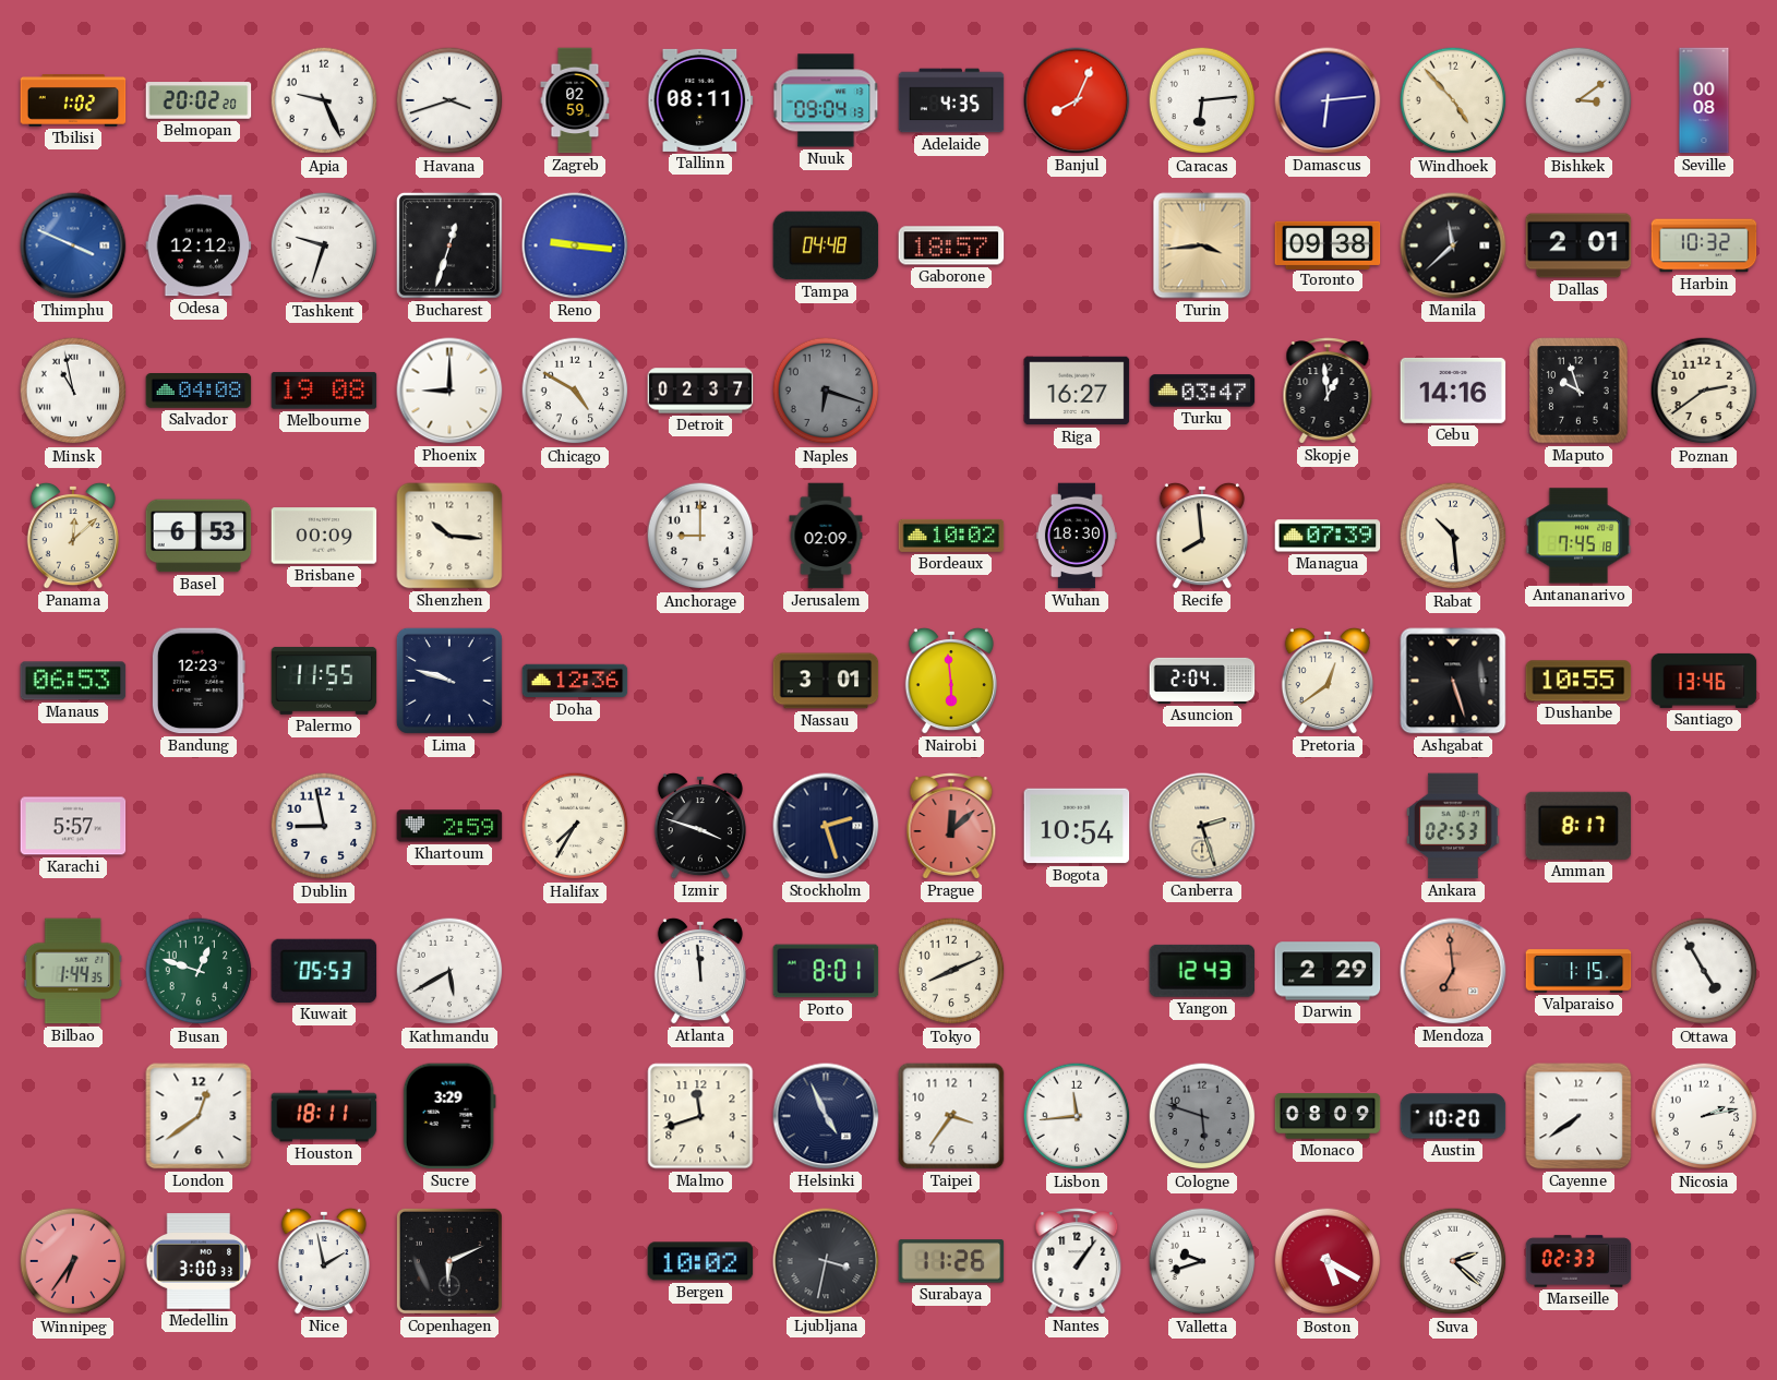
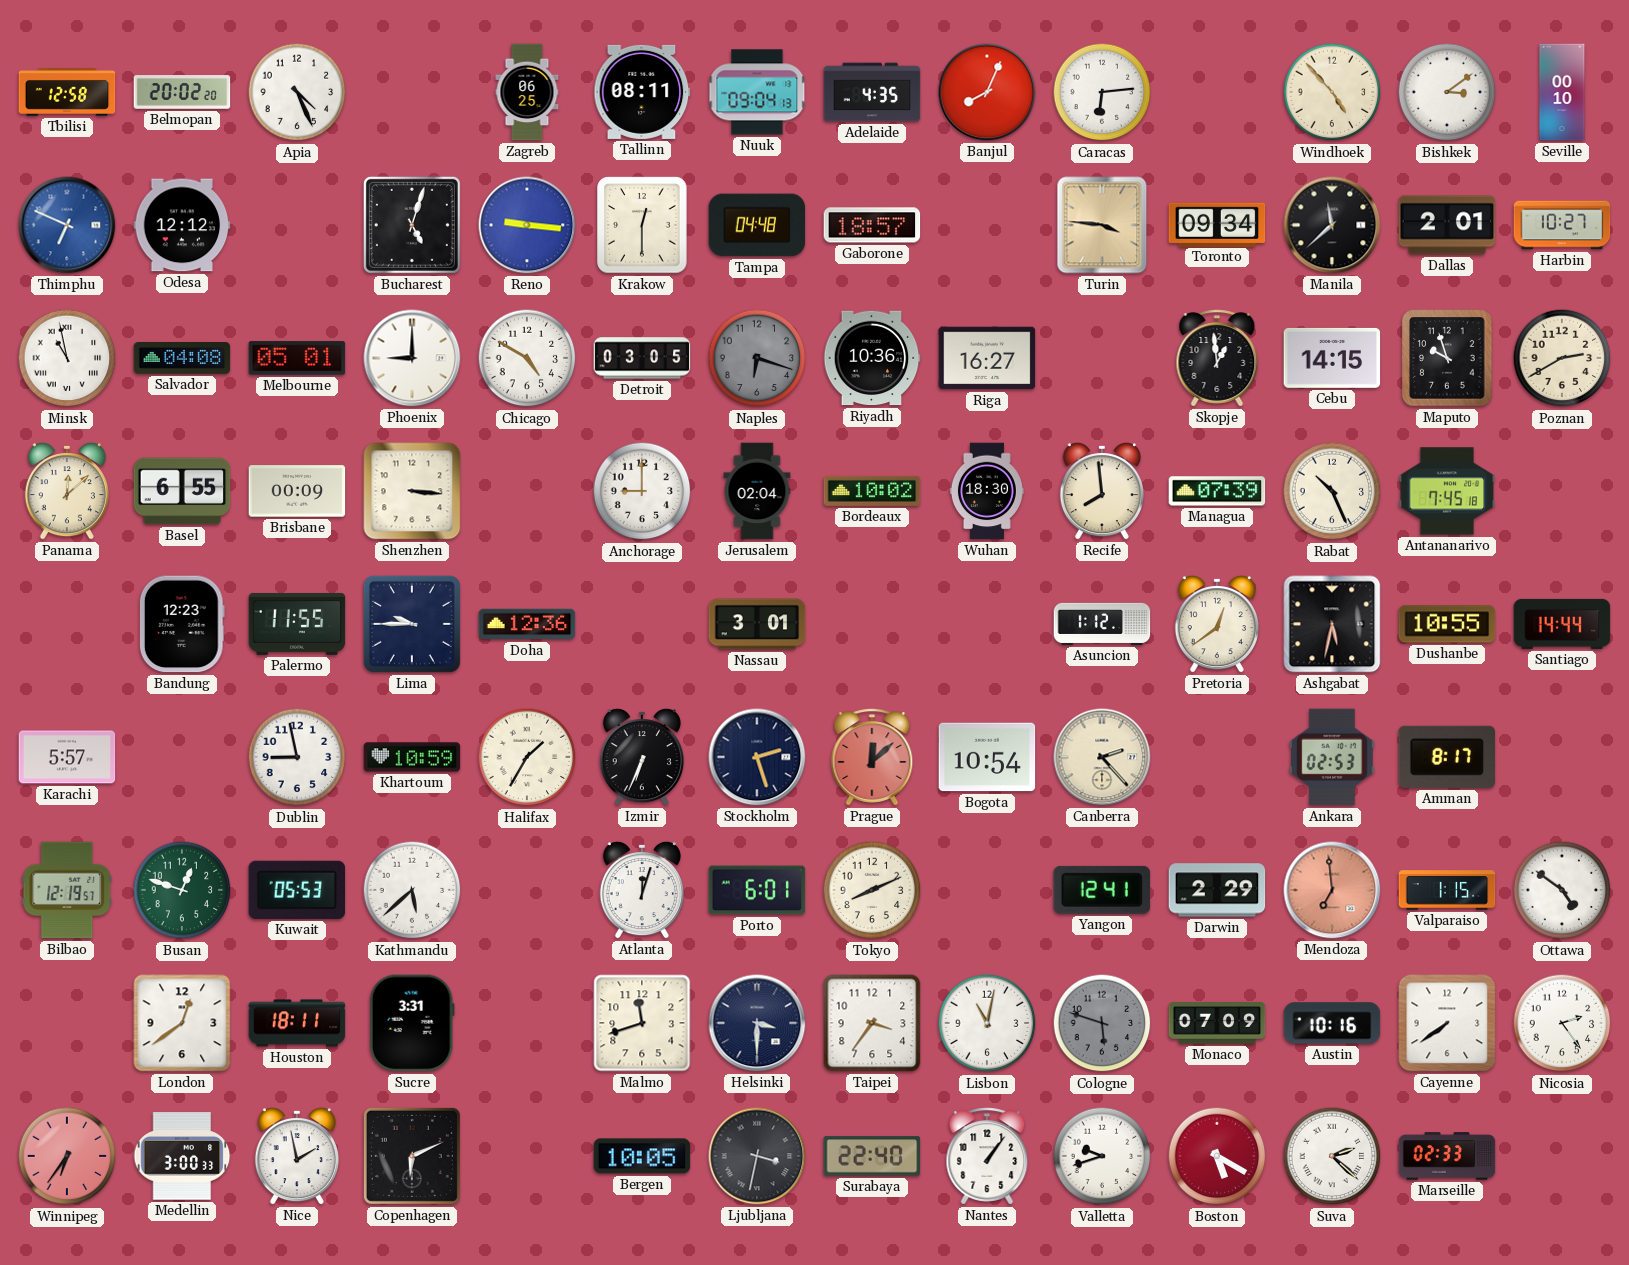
Tbilisi: 1:02 -> 12:58 (67, 92)
Apia: 9:26 -> 4:26 (297, 92)
Havana: 3:42 -> none (449, 100)
Zagreb: 02:59 -> 06:25 (527, 92)
Damascus: 6:14 -> none (1328, 100)
Seville: 00:08 -> 00:10 (1562, 92)
Thimphu: 3:49 -> 6:49 (67, 225)
Tashkent: 9:33 -> none (324, 245)
Bucharest: 12:33 -> 5:03 (412, 225)
Krakow: none -> 12:30 (642, 225)
Turin: 3:44 -> 3:46 (1102, 225)
Toronto: 09:38 -> 09:34 (1217, 224)
Harbin: 10:32 -> 10:27 (1562, 225)
Melbourne: 19:08 -> 05:01 (297, 358)
Detroit: 02:37 -> 03:05 (642, 358)
Riyadh: none -> 10:36 (872, 358)
Turku: 03:47 -> none (1202, 391)
Cebu: 14:16 -> 14:15 (1332, 358)
Poznan: 2:39 -> 2:40 (1562, 358)
Basel: 6:53 -> 6:55 (182, 491)
Shenzhen: 10:16 -> 3:16 (412, 491)
Jerusalem: 02:09 -> 02:04 (757, 491)
Rabat: 10:29 -> 10:26 (1332, 491)
Manaus: 06:53 -> none (73, 681)
Lima: 9:48 -> 9:45 (412, 624)
Nairobi: 5:59 -> none (951, 681)
Asuncion: 2:04 -> 1:12 (1102, 624)
Ashgabat: 5:27 -> 5:32 (1332, 624)
Santiago: 13:46 -> 14:44 (1562, 624)
Khartoum: 2:59 -> 10:59 (412, 757)
Halifax: 7:35 -> 1:35 (527, 757)
Izmir: 3:48 -> 6:34 (642, 757)
Canberra: 2:27 -> 2:23 (1102, 757)
Bilbao: 1:44 -> 12:19 (67, 890)
Kathmandu: 5:40 -> 5:38 (412, 890)
Atlanta: 11:59 -> 12:03 (642, 890)
Porto: 8:01 -> 6:01 (757, 890)
Yangon: 12:43 -> 12:41 (1101, 890)
Ottawa: 4:55 -> 4:51 (1562, 890)
Sucre: 3:29 -> 3:31 (412, 1023)
Helsinki: 4:56 -> 3:30 (757, 1023)
Lisbon: 11:44 -> 11:02 (987, 1023)
Monaco: 08:09 -> 07:09 (1217, 1023)
Austin: 10:20 -> 10:16 (1332, 1023)
Nicosia: 2:13 -> 2:24 (1562, 1023)
Bergen: 10:02 -> 10:05 (642, 1156)
Surabaya: 11:26 -> 22:40 (872, 1156)
